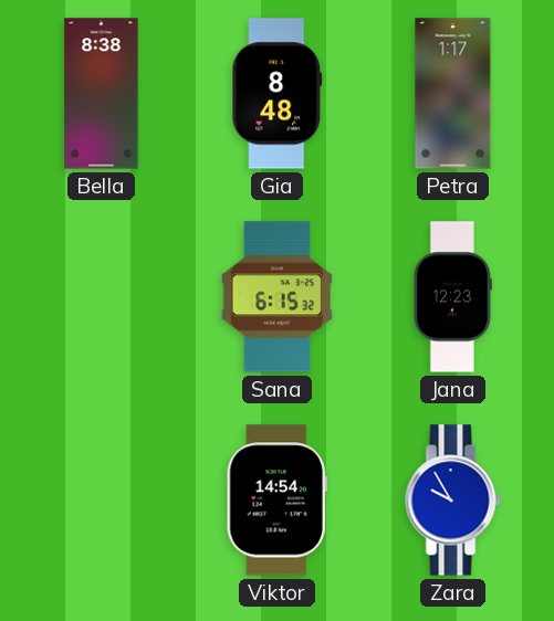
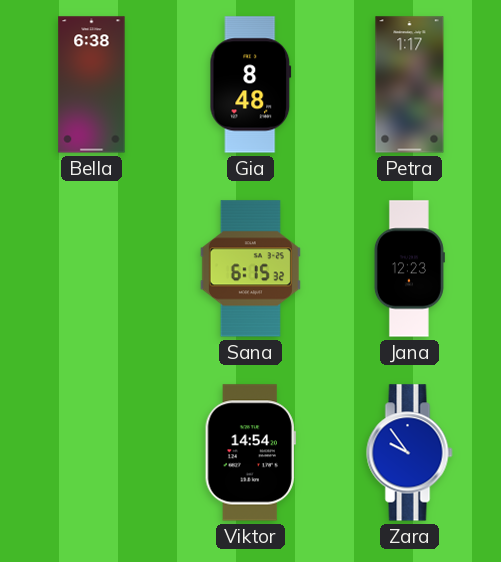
Bella: 8:38 -> 6:38 (92, 85)
Zara: 9:55 -> 9:54 (410, 453)
